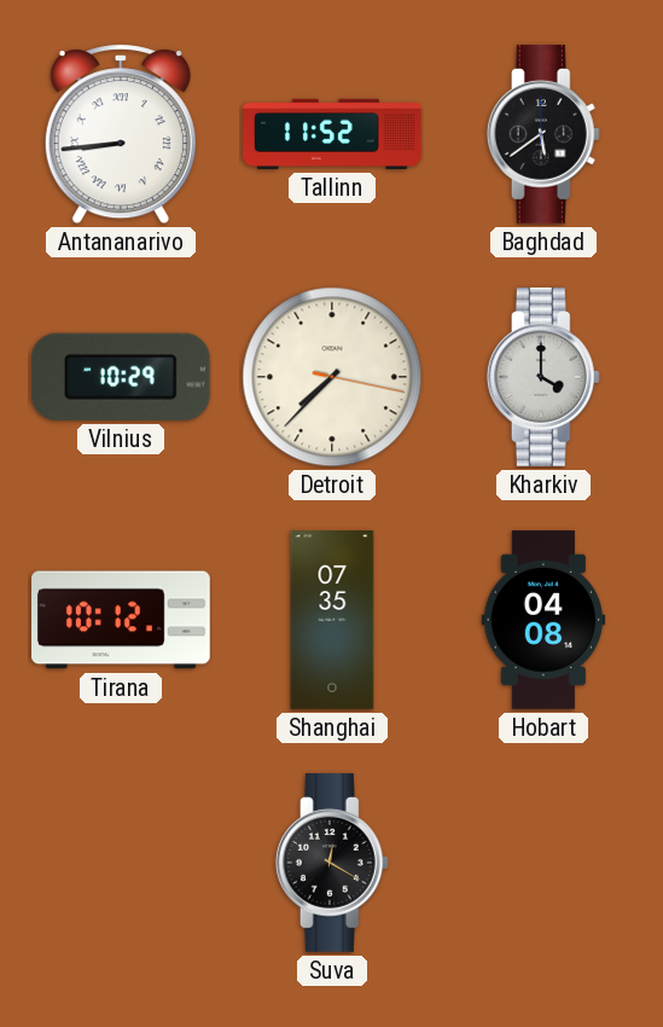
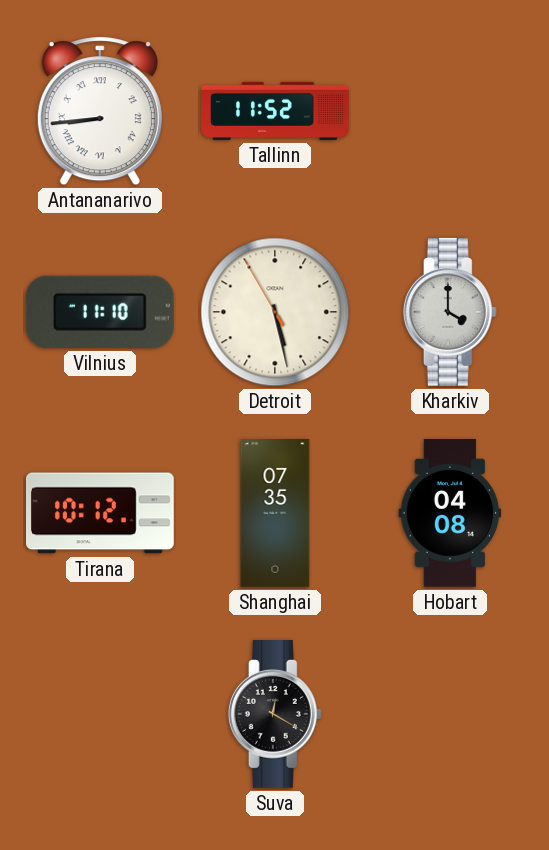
Baghdad: 5:39 -> none (543, 134)
Vilnius: 10:29 -> 11:10 (100, 312)
Detroit: 7:37 -> 5:27 (275, 312)
